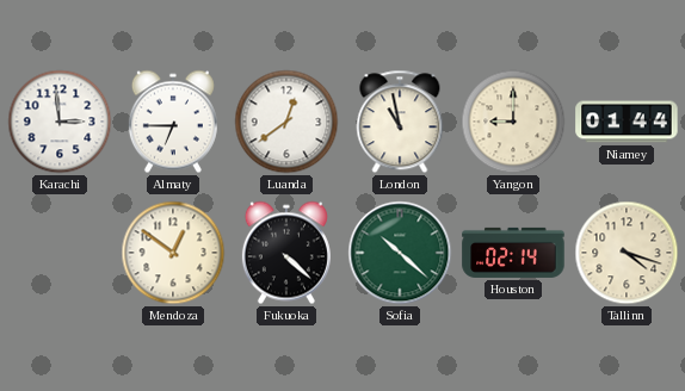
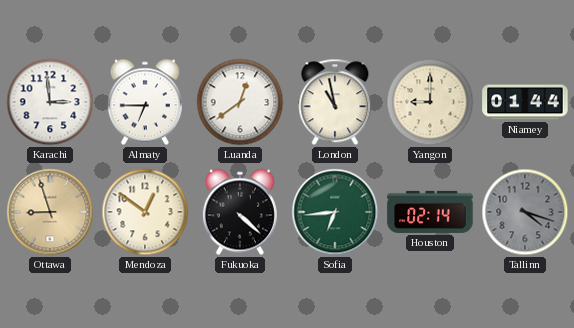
Ottawa: none -> 8:57 (50, 212)
Sofia: 10:22 -> 6:44 (335, 212)
Tallinn dial: cream -> grey (525, 212)
